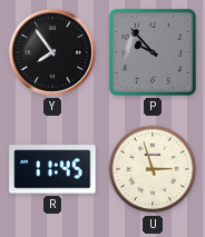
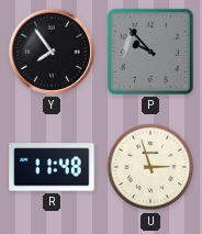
R: 11:45 -> 11:48 (52, 167)
